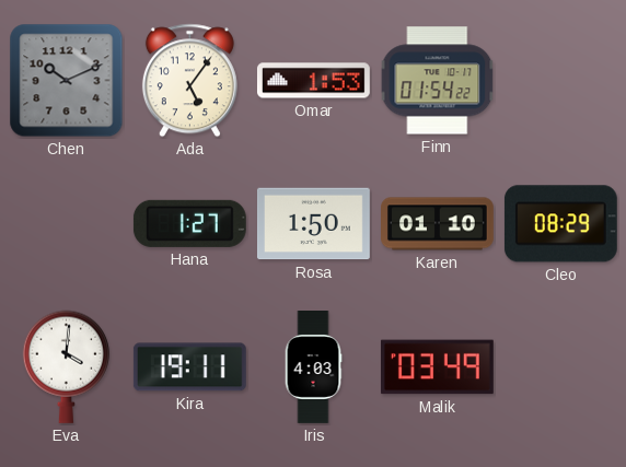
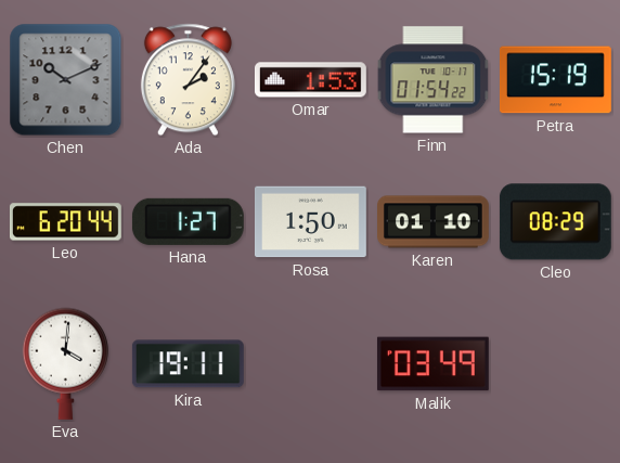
Ada: 5:06 -> 2:06 (188, 80)
Petra: none -> 15:19 (555, 80)
Leo: none -> 6:20 (65, 222)
Iris: 4:03 -> none (313, 367)
